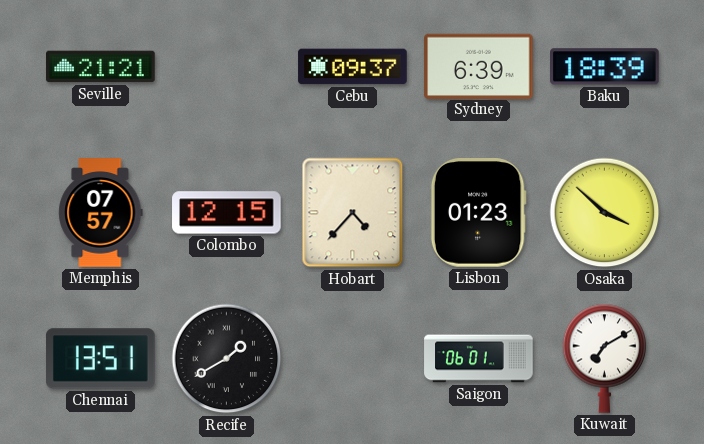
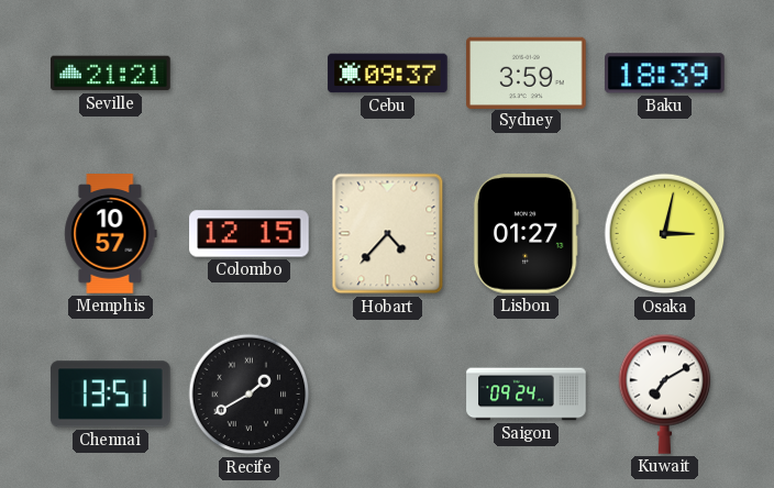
Sydney: 6:39 -> 3:59 (527, 73)
Memphis: 07:57 -> 10:57 (111, 234)
Lisbon: 01:23 -> 01:27 (526, 234)
Osaka: 3:52 -> 3:02 (665, 234)
Saigon: 06:01 -> 09:24 (527, 395)
